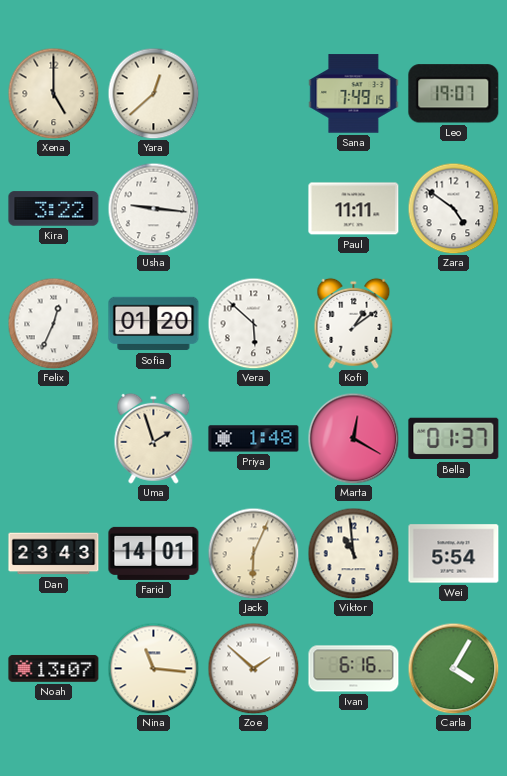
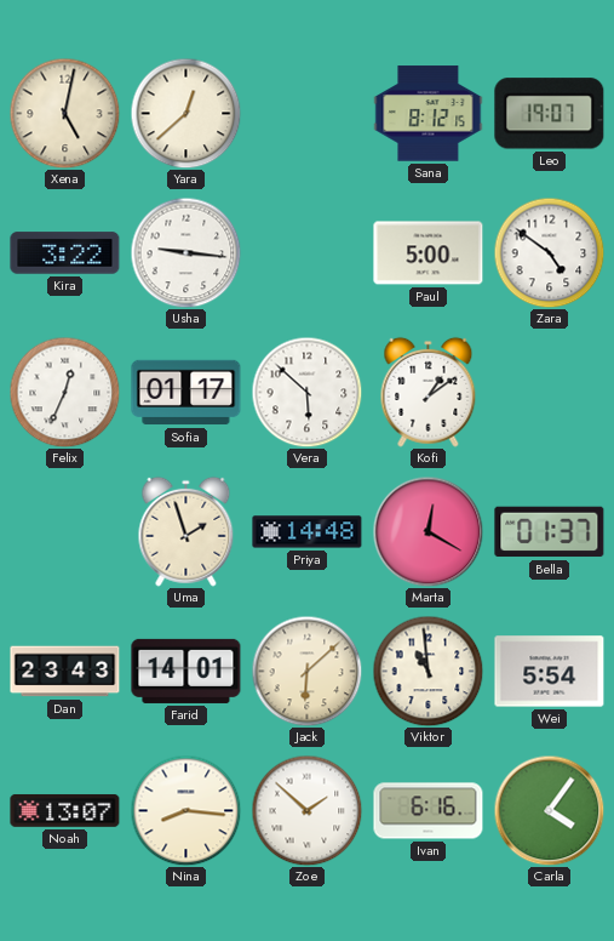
Xena: 5:00 -> 5:02 (64, 113)
Sana: 7:49 -> 8:12 (429, 114)
Paul: 11:11 -> 5:00 (429, 253)
Sofia: 01:20 -> 01:17 (187, 393)
Priya: 1:48 -> 14:48 (308, 532)
Jack: 6:04 -> 6:08 (306, 671)
Nina: 11:16 -> 8:16 (185, 810)
Carla: 4:05 -> 4:06 (549, 810)
